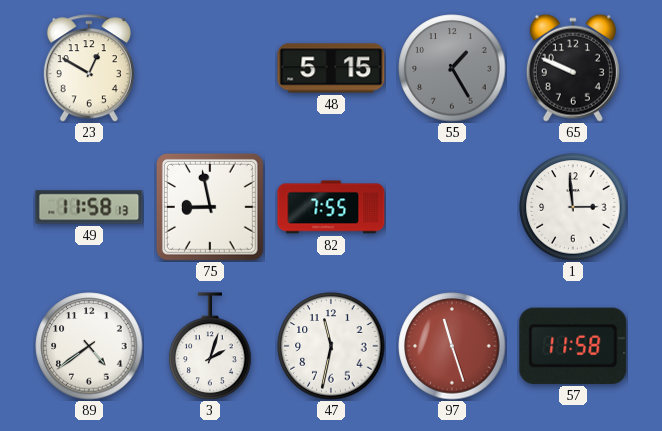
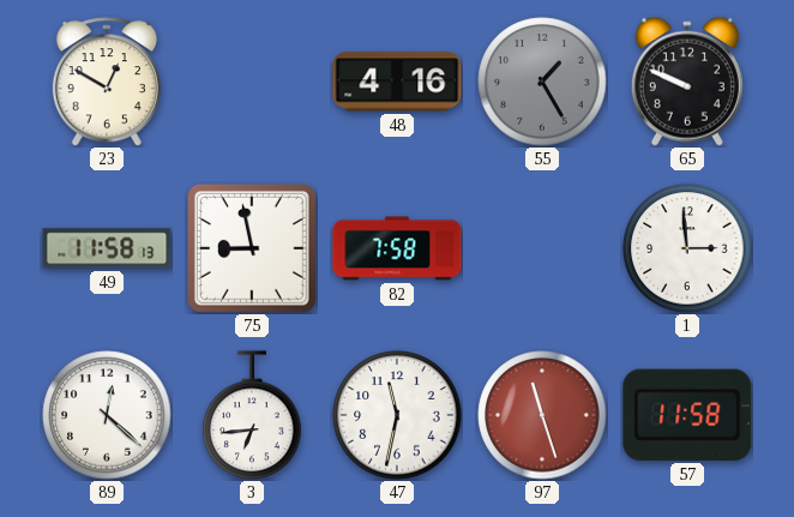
48: 5:15 -> 4:16 (397, 82)
82: 7:55 -> 7:58 (397, 248)
89: 4:39 -> 12:22 (107, 415)
3: 2:03 -> 6:44 (252, 415)
